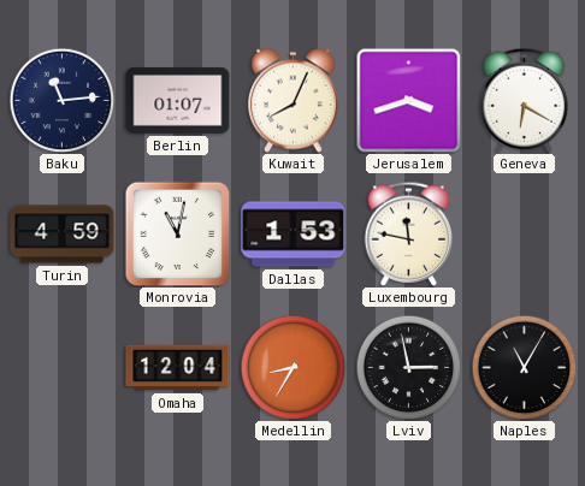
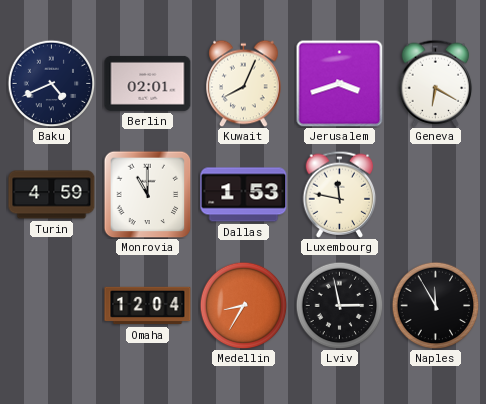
Baku: 11:14 -> 4:41 (51, 83)
Berlin: 01:07 -> 02:01 (148, 83)
Monrovia: 11:02 -> 11:00 (147, 194)
Naples: 11:05 -> 11:55 (435, 305)
